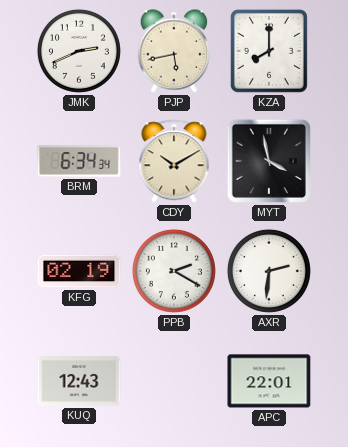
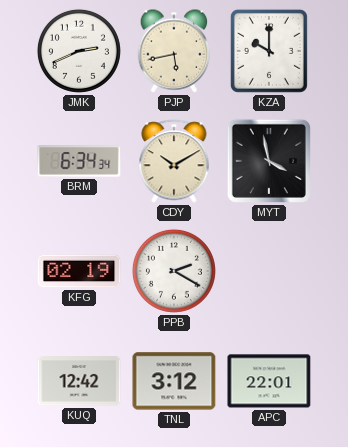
KZA: 8:00 -> 10:00 (269, 51)
AXR: 2:31 -> none (269, 271)
KUQ: 12:43 -> 12:42 (79, 382)
TNL: none -> 3:12 (174, 381)
